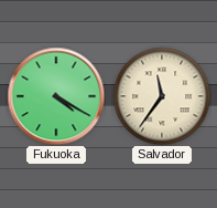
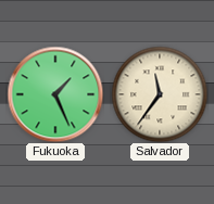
Fukuoka: 4:20 -> 1:26 (55, 94)
